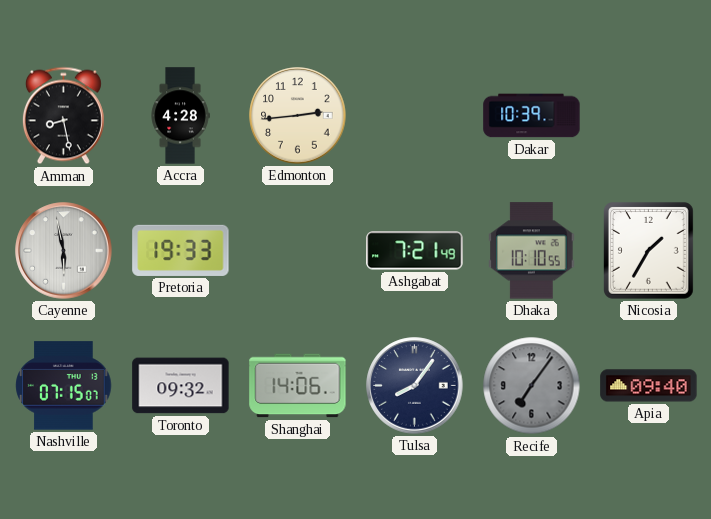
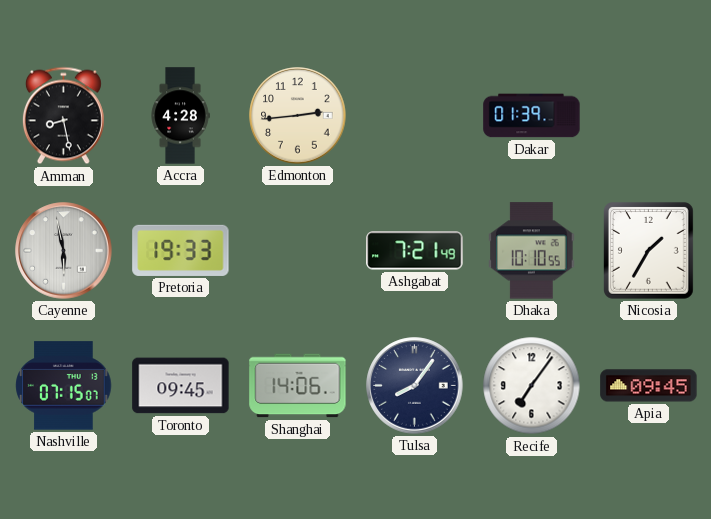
Dakar: 10:39 -> 01:39 (532, 116)
Toronto: 09:32 -> 09:45 (181, 386)
Recife dial: grey -> white (532, 386)
Apia: 09:40 -> 09:45 (649, 386)
